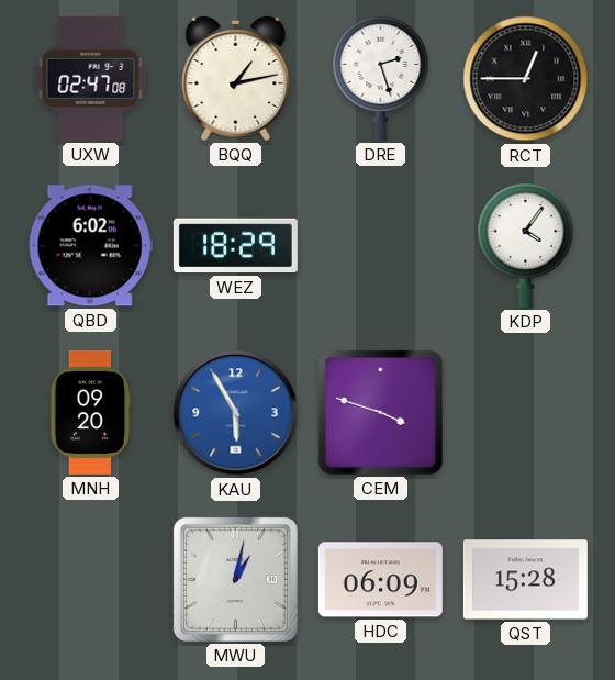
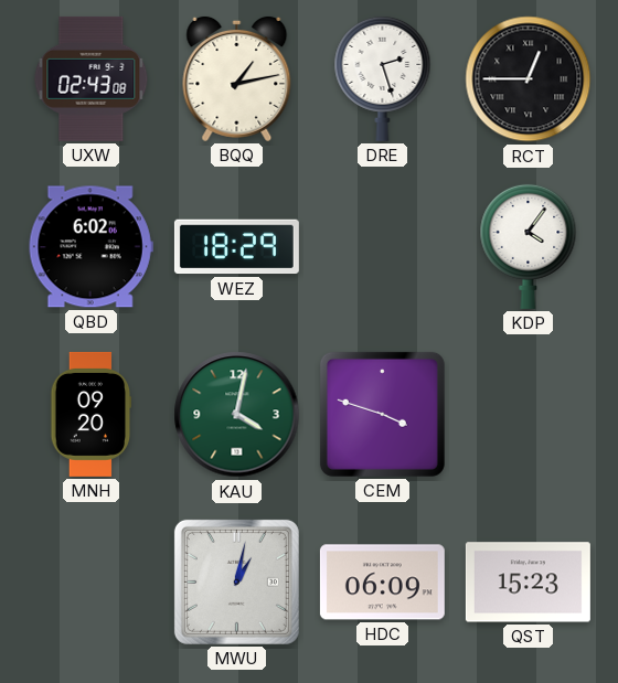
UXW: 02:47 -> 02:43 (92, 78)
KAU: 5:55 -> 4:02 (237, 415)
KAU dial: blue -> green (237, 415)
QST: 15:28 -> 15:23 (528, 583)
